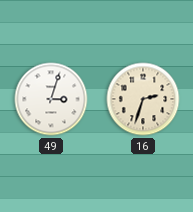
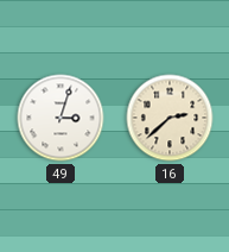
16: 2:33 -> 2:38 (170, 118)
